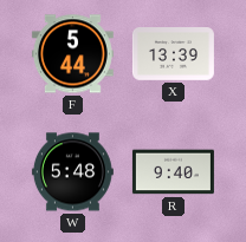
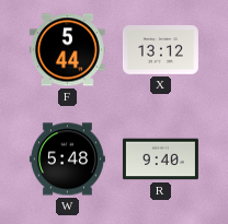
X: 13:39 -> 13:12 (160, 50)
